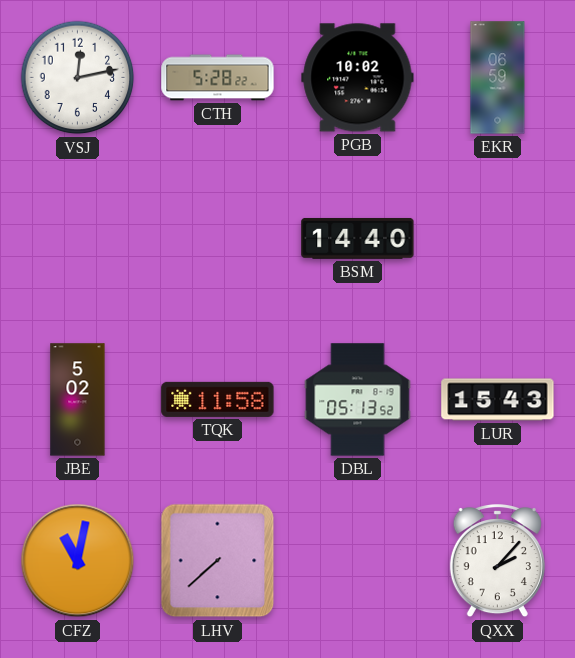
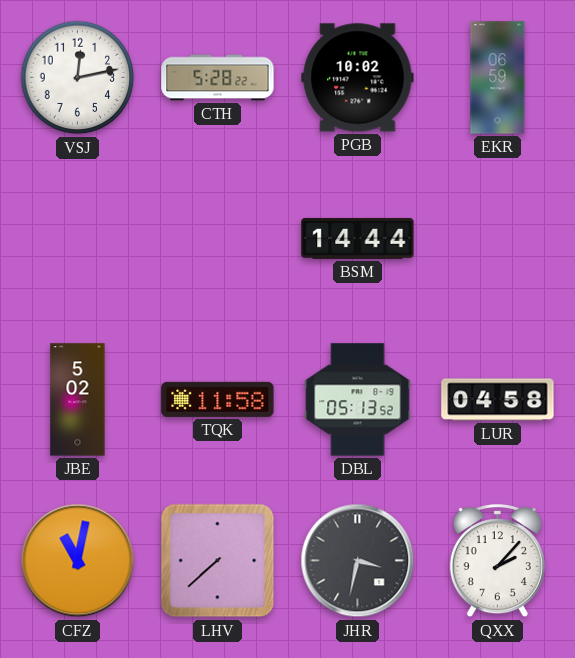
BSM: 14:40 -> 14:44 (358, 238)
LUR: 15:43 -> 04:58 (498, 400)
JHR: none -> 3:32 (358, 561)
